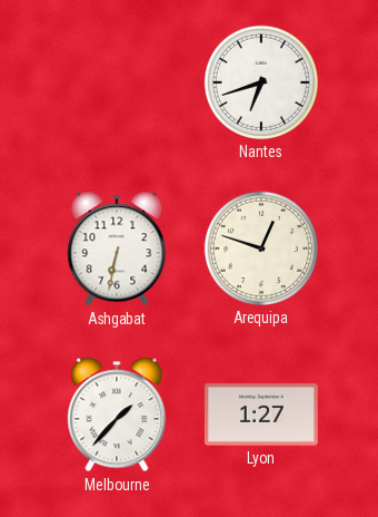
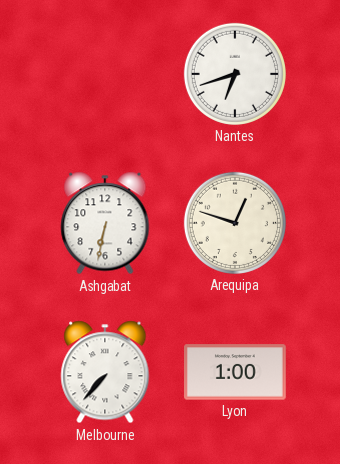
Melbourne: 1:37 -> 7:37 (105, 372)
Lyon: 1:27 -> 1:00 (236, 372)
